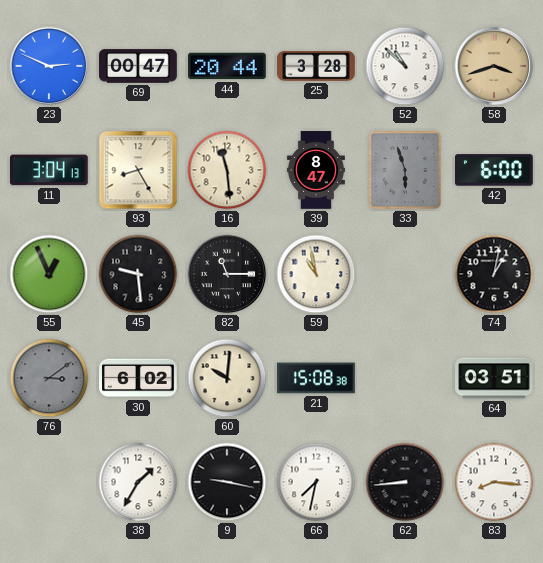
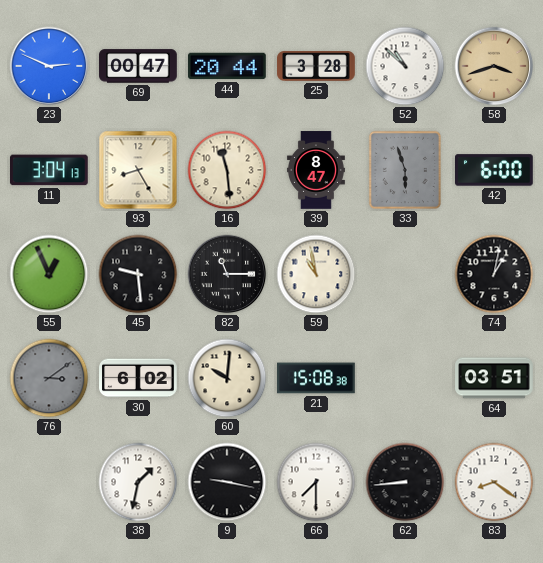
38: 1:35 -> 1:32 (138, 482)
66: 7:32 -> 7:30 (316, 482)
83: 8:16 -> 8:21 (494, 482)
